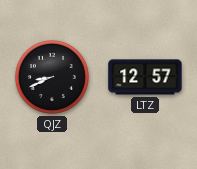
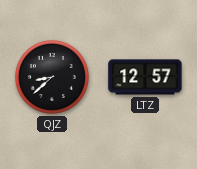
QJZ: 8:41 -> 8:38 (52, 77)
